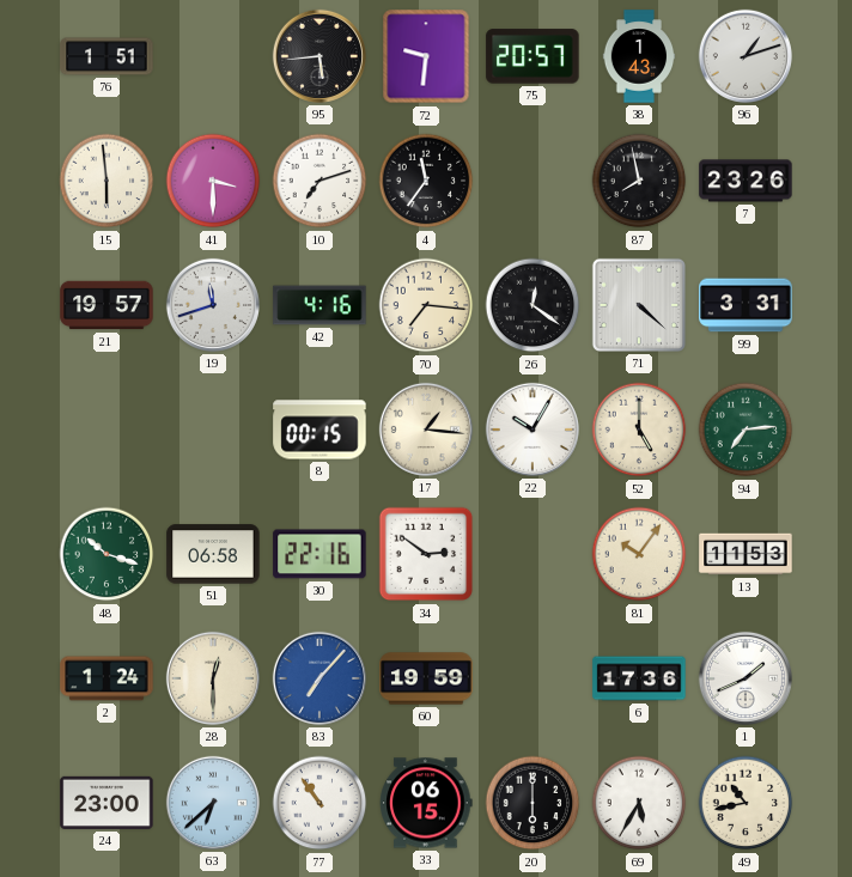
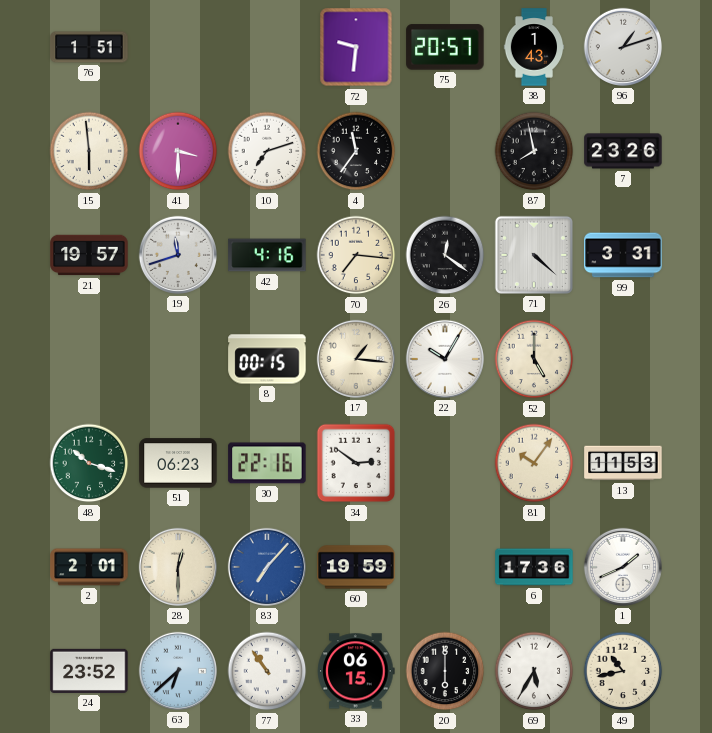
95: 5:44 -> none (319, 56)
94: 7:14 -> none (745, 430)
51: 06:58 -> 06:23 (178, 463)
2: 1:24 -> 2:01 (89, 567)
24: 23:00 -> 23:52 (89, 671)
